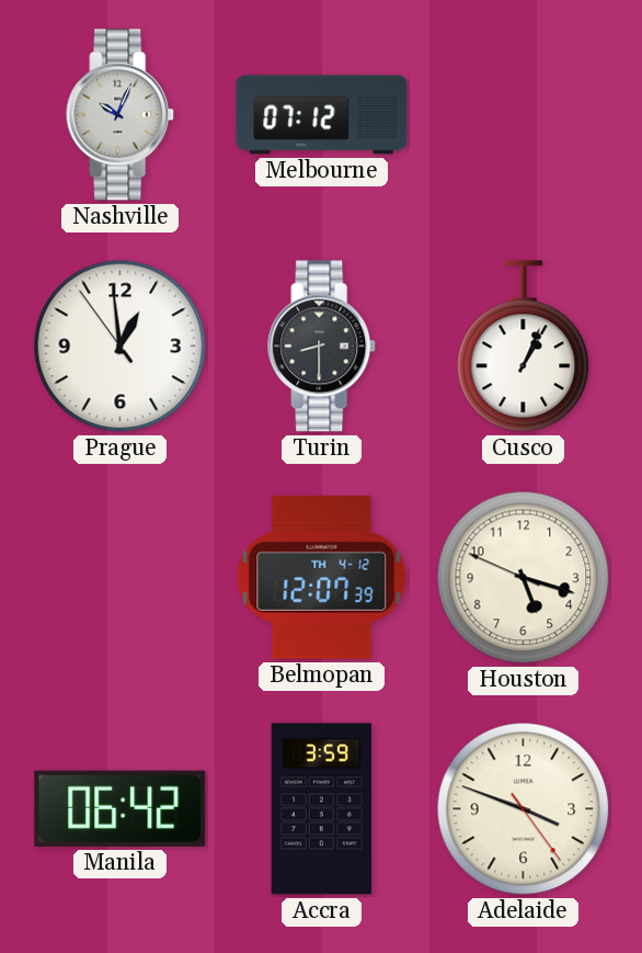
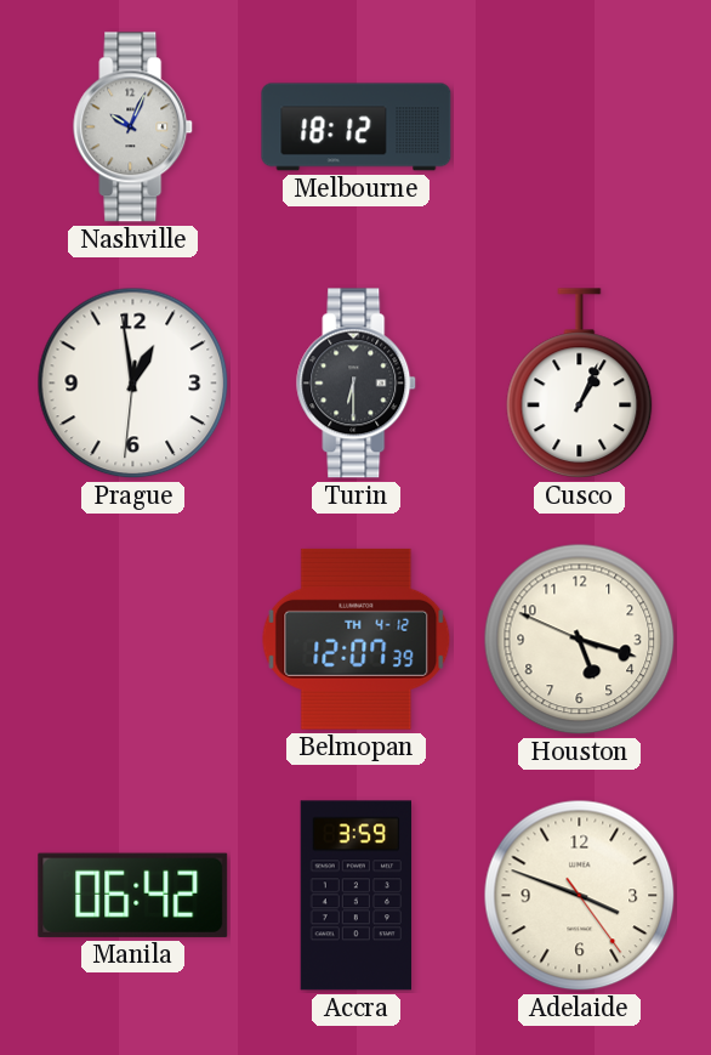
Melbourne: 07:12 -> 18:12 (357, 127)
Prague: 12:58:54 -> 12:58:31 (133, 384)
Turin: 8:30 -> 6:30 (357, 384)
